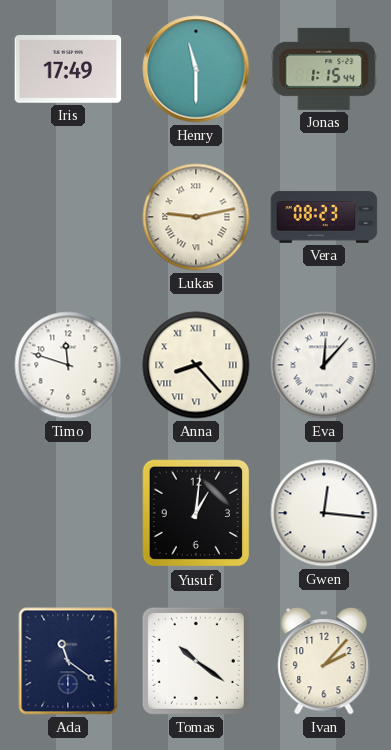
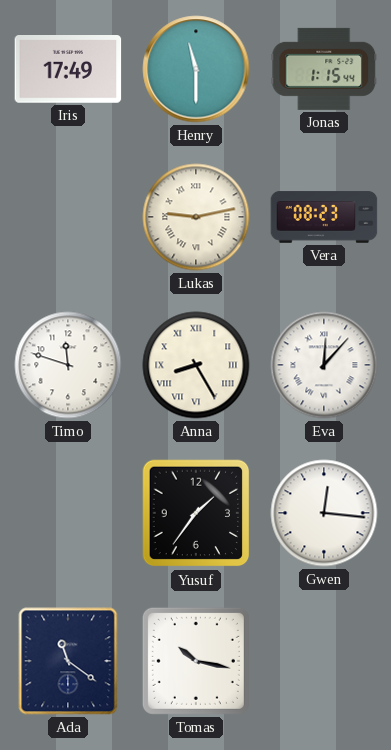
Anna: 8:23 -> 8:25 (196, 365)
Yusuf: 1:01 -> 1:36 (196, 513)
Tomas: 10:21 -> 10:17 (196, 661)
Ivan: 2:07 -> none (324, 662)
